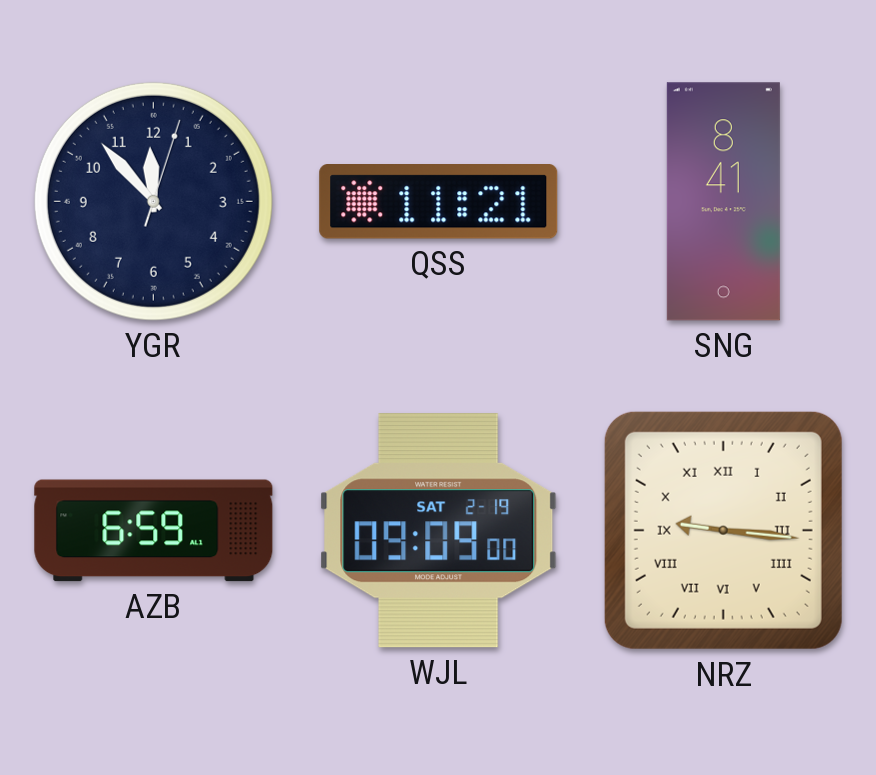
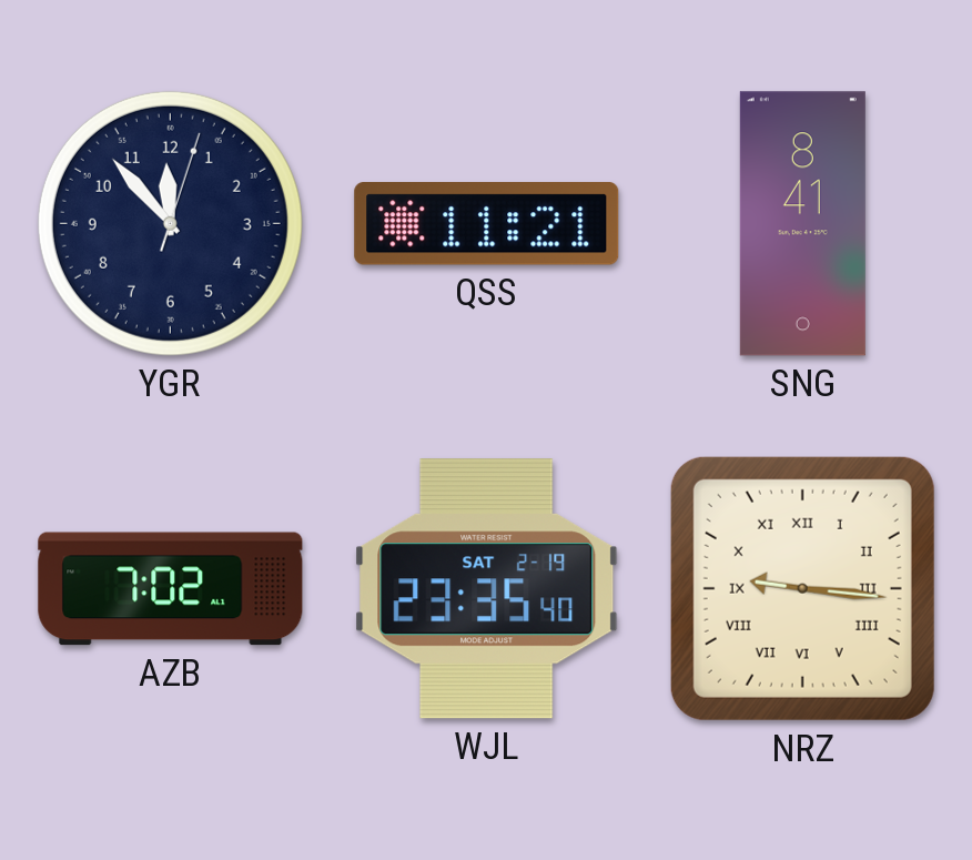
AZB: 6:59 -> 7:02 (171, 589)
WJL: 09:09 -> 23:35 (487, 589)
